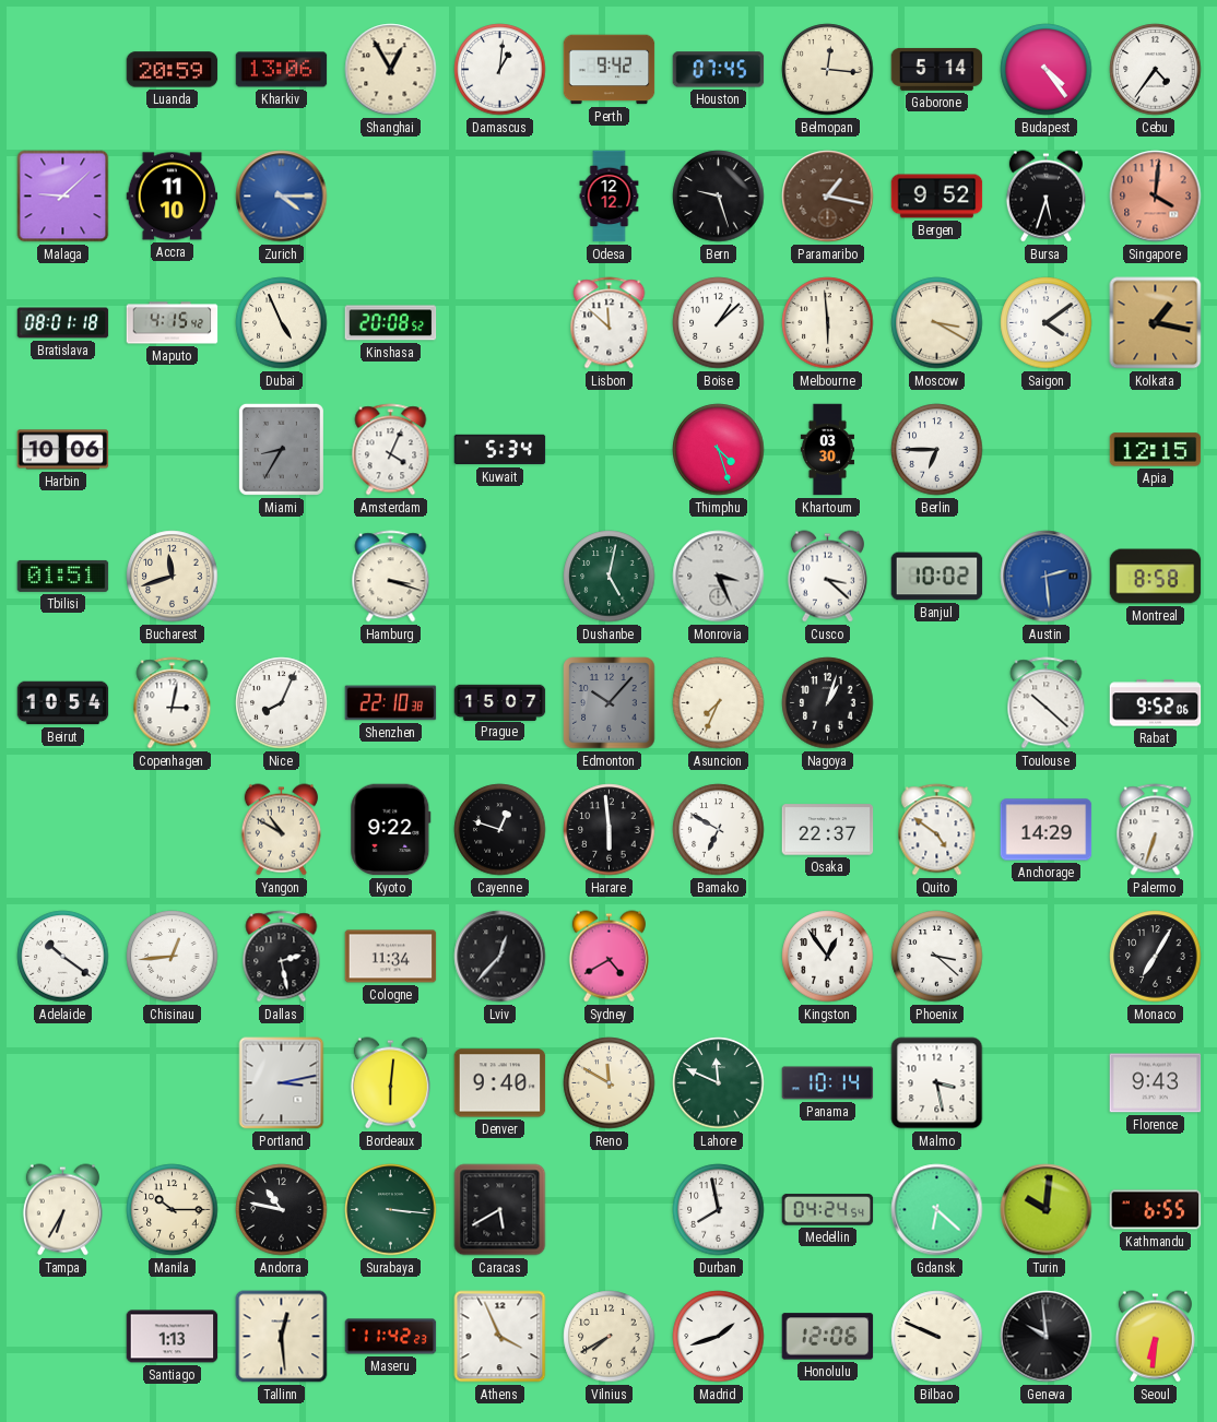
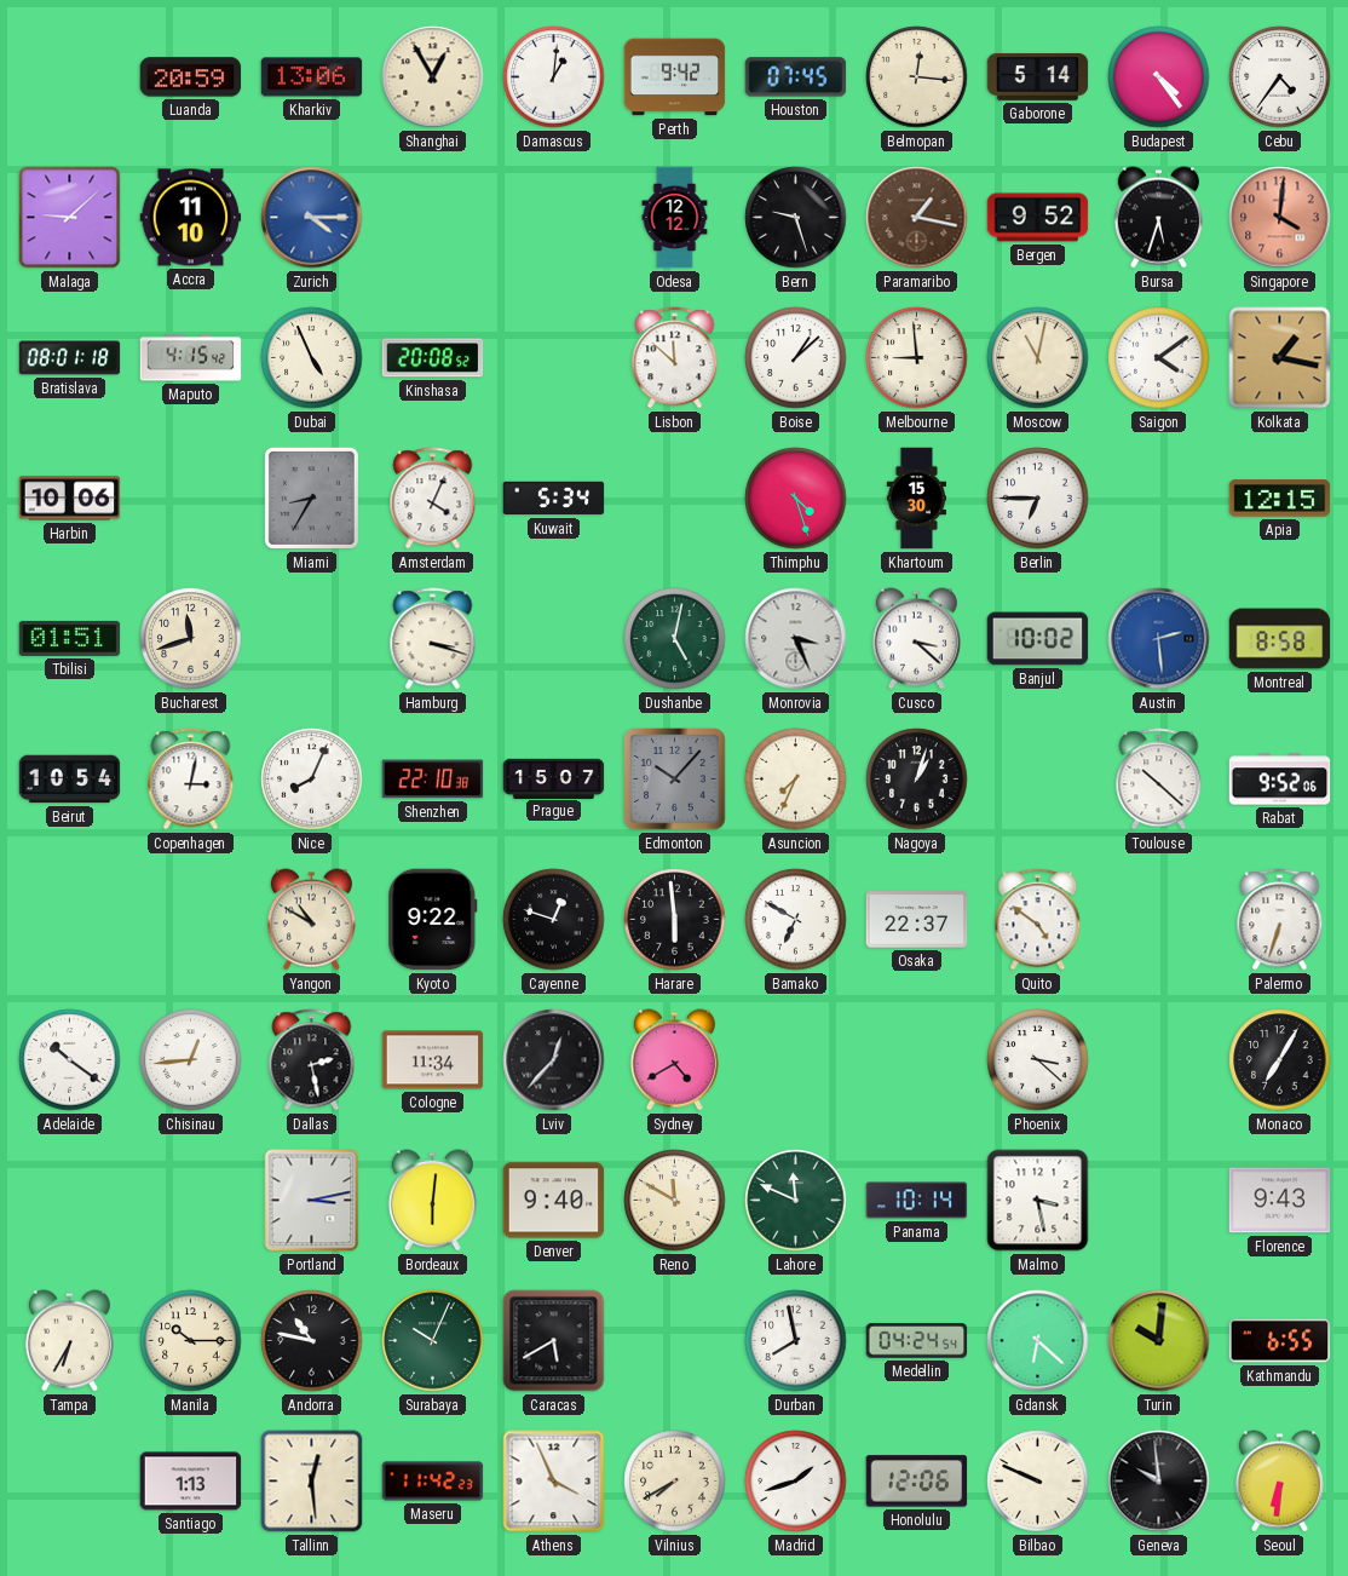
Melbourne: 5:59 -> 8:59 (917, 358)
Moscow: 3:20 -> 11:02 (1038, 358)
Khartoum: 03:30 -> 15:30 (916, 499)
Anchorage: 14:29 -> none (1047, 830)
Kingston: 12:54 -> none (828, 957)
Surabaya: 3:16 -> 10:04 (433, 1341)
